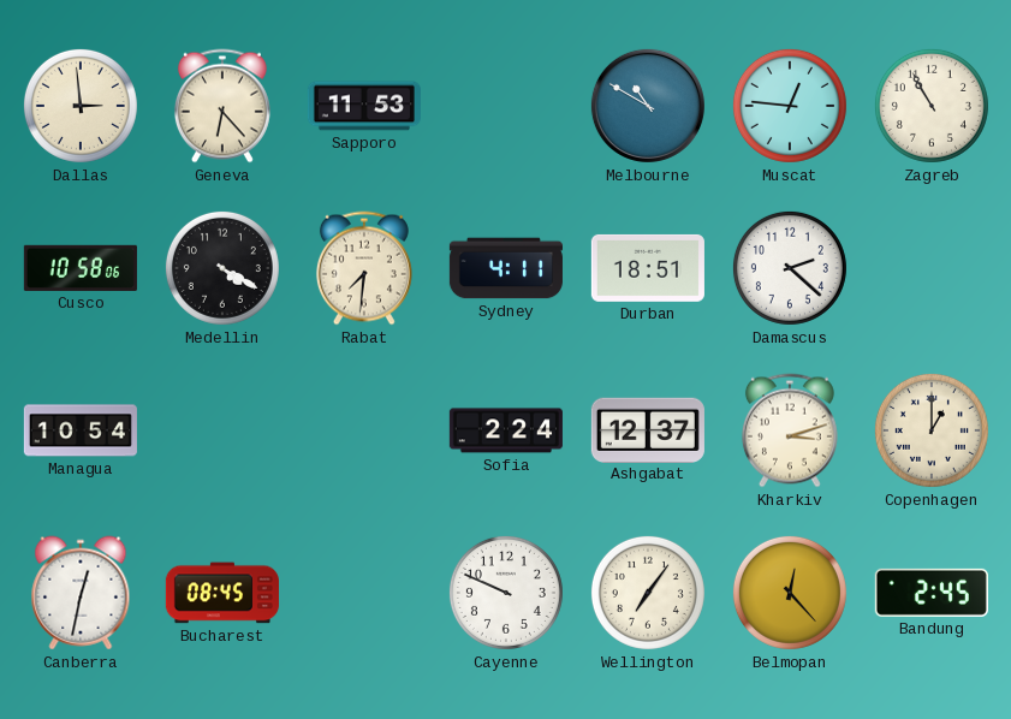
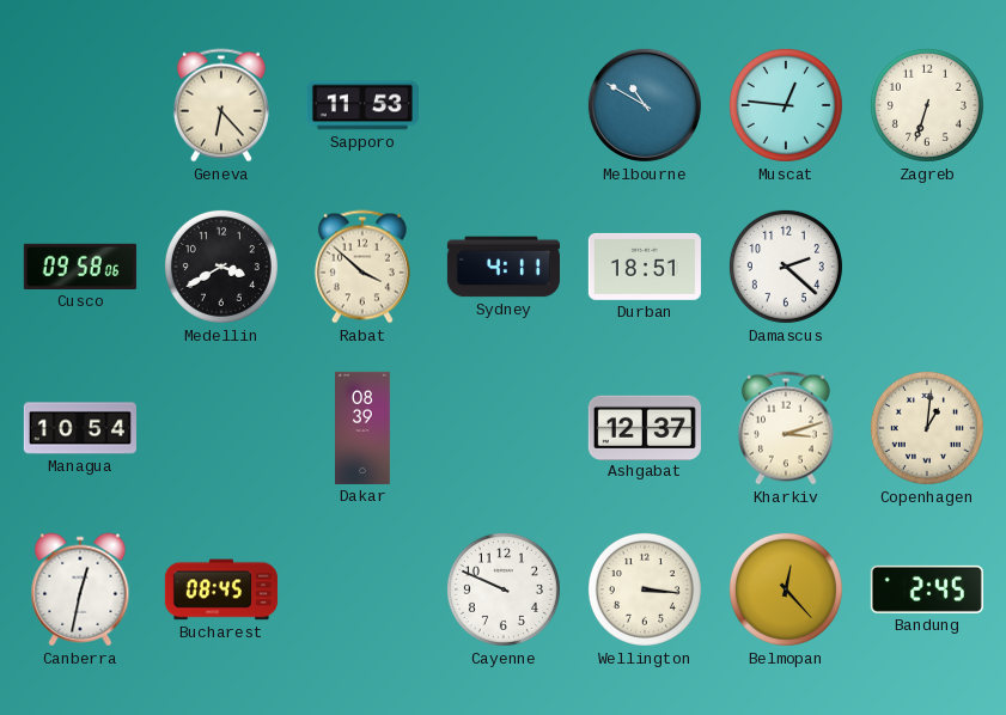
Dallas: 2:59 -> none (81, 106)
Zagreb: 10:55 -> 6:33 (927, 105)
Cusco: 10:58 -> 09:58 (80, 267)
Medellin: 4:20 -> 3:40 (221, 267)
Rabat: 7:31 -> 3:52 (362, 267)
Dakar: none -> 08:39 (364, 428)
Sofia: 2:24 -> none (506, 430)
Copenhagen: 1:00 -> 1:01 (927, 428)
Wellington: 7:06 -> 3:16 (645, 589)
